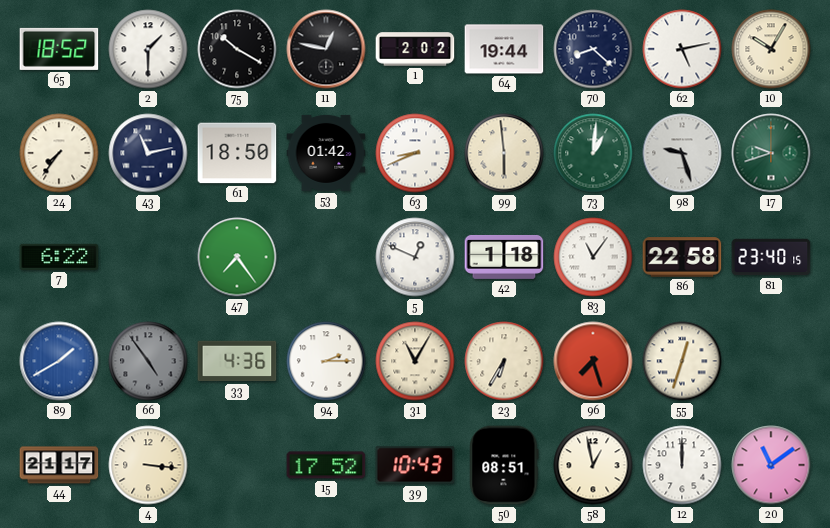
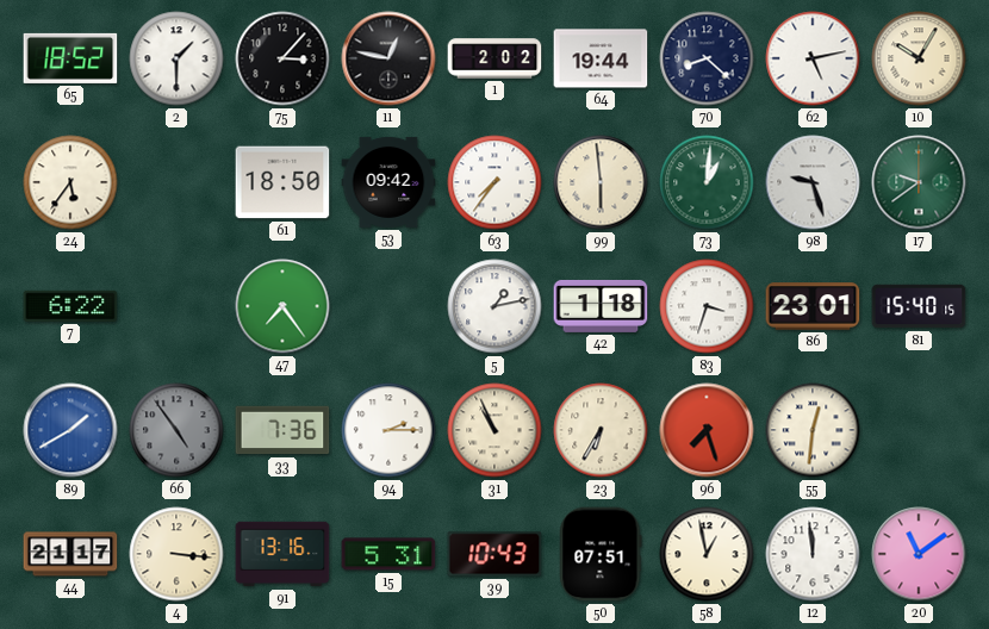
75: 10:20 -> 3:07 (282, 58)
24: 7:36 -> 5:36 (70, 182)
43: 11:13 -> none (148, 153)
53: 01:42 -> 09:42 (388, 182)
63: 8:41 -> 7:36 (494, 182)
17: 9:42 -> 9:39 (919, 182)
5: 12:49 -> 1:13 (494, 306)
83: 11:06 -> 3:33 (707, 306)
86: 22:58 -> 23:01 (813, 306)
81: 23:40 -> 15:40 (919, 306)
33: 4:36 -> 7:36 (282, 430)
31: 11:05 -> 10:56 (494, 430)
55: 12:33 -> 12:31 (813, 430)
91: none -> 13:16 (282, 554)
15: 17:52 -> 5:31 (388, 554)
50: 08:51 -> 07:51 (601, 554)
12: 12:00 -> 11:59 (813, 554)
